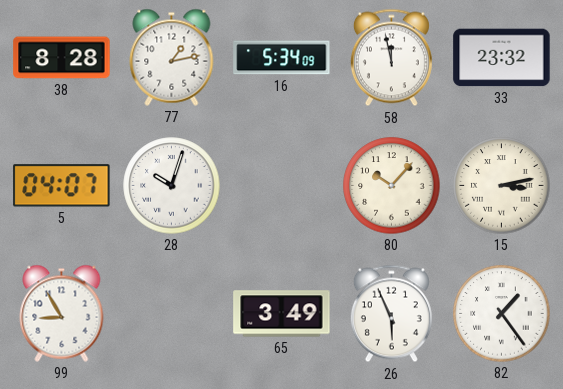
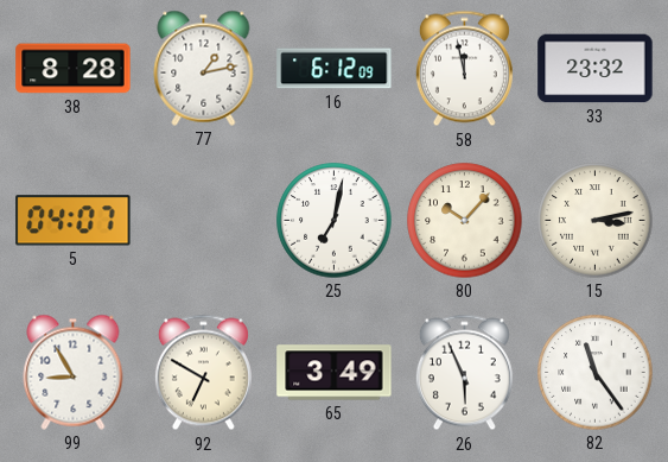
16: 5:34 -> 6:12 (335, 69)
28: 10:03 -> none (172, 186)
25: none -> 7:02 (335, 221)
92: none -> 6:50 (203, 373)
82: 1:24 -> 11:24 (596, 373)
